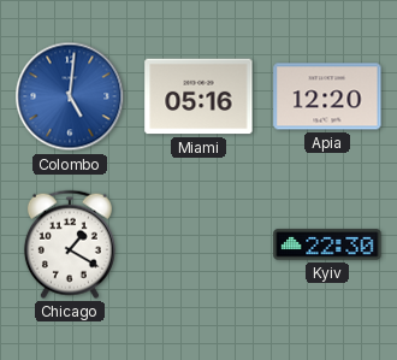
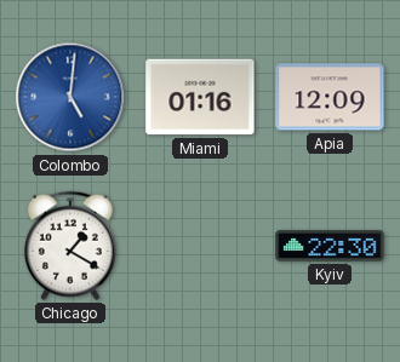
Miami: 05:16 -> 01:16 (200, 97)
Apia: 12:20 -> 12:09 (330, 97)
